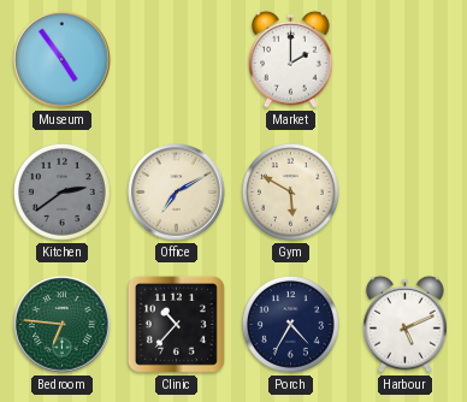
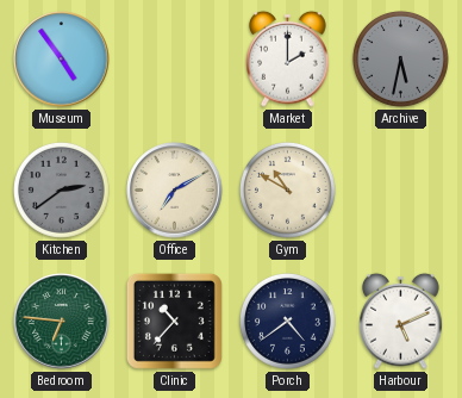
Archive: none -> 5:32 (401, 60)
Gym: 5:50 -> 10:50 (288, 191)
Porch: 4:35 -> 4:39 (288, 322)
